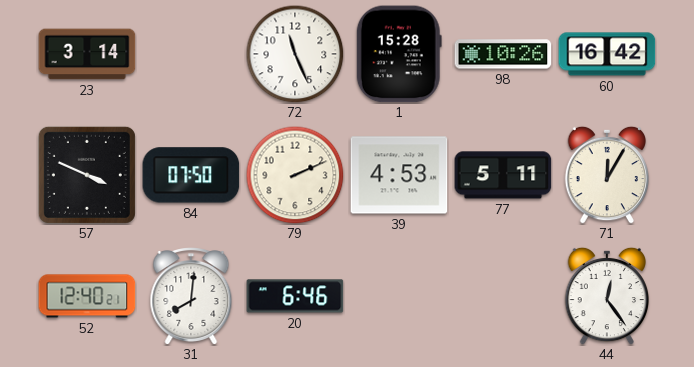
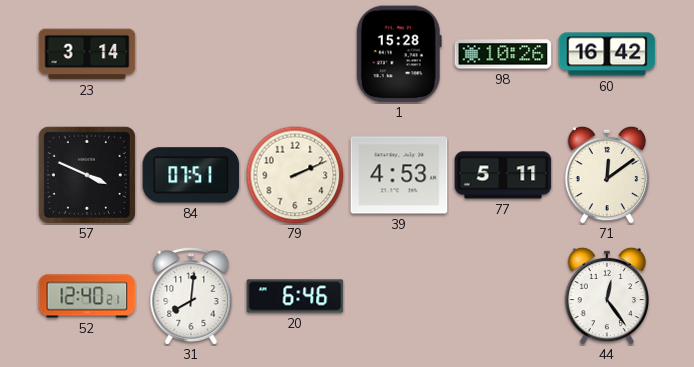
72: 11:26 -> none (295, 54)
84: 07:50 -> 07:51 (191, 175)
71: 12:05 -> 12:09 (607, 175)
